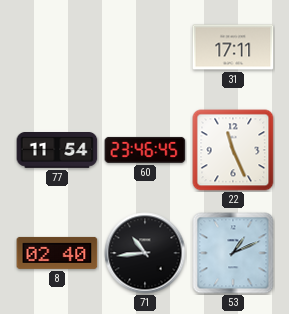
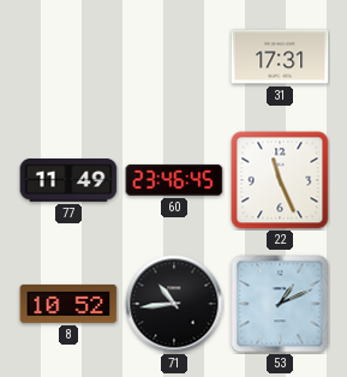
31: 17:11 -> 17:31 (280, 56)
77: 11:54 -> 11:49 (68, 181)
8: 02:40 -> 10:52 (68, 304)
